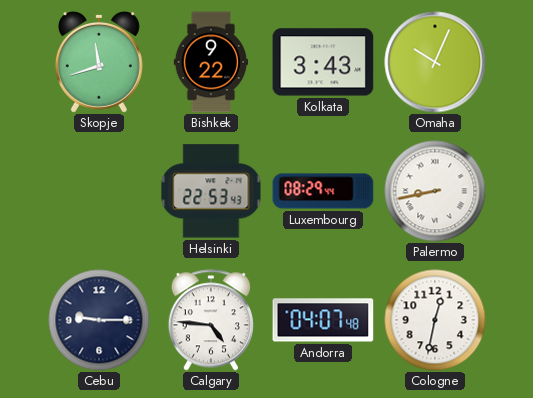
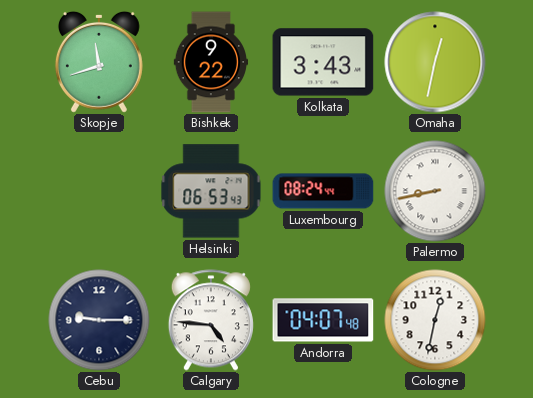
Omaha: 10:04 -> 12:32 (435, 62)
Helsinki: 22:53 -> 06:53 (211, 191)
Luxembourg: 08:29 -> 08:24 (323, 191)
